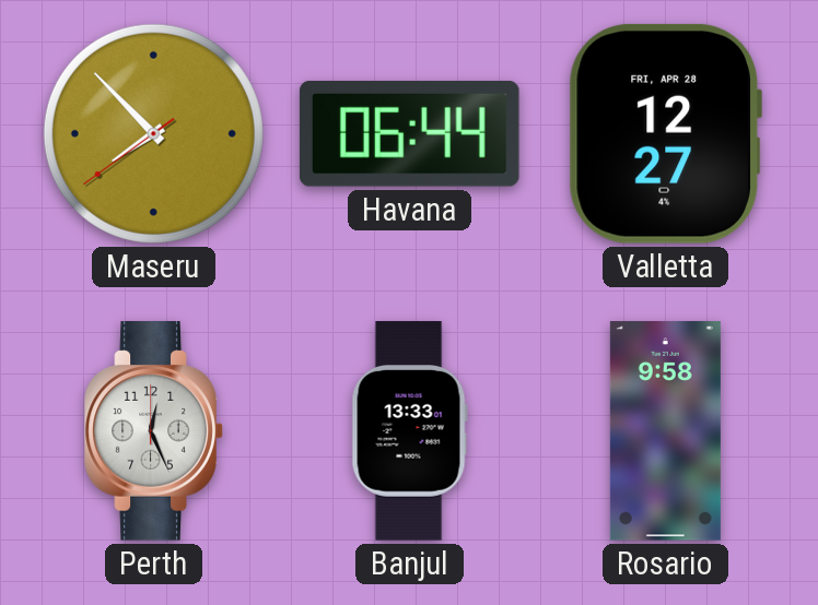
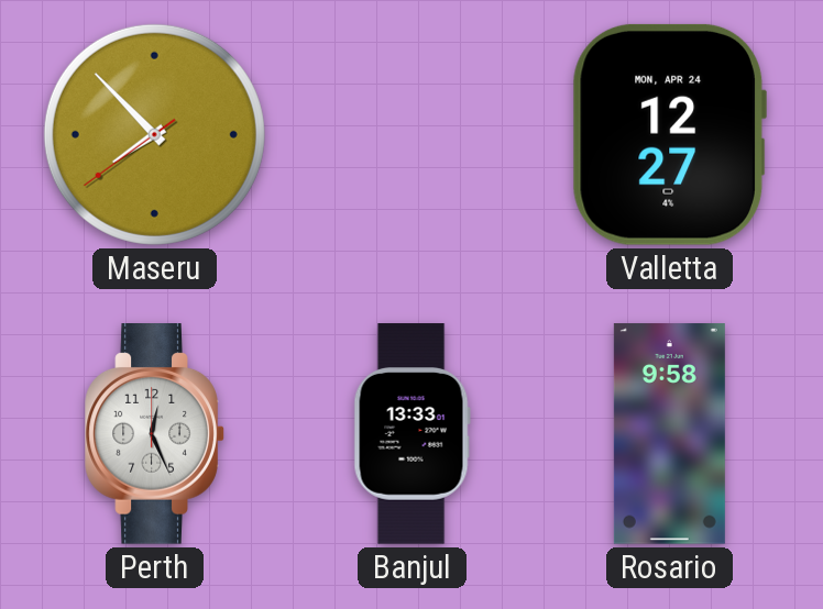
Havana: 06:44 -> none (409, 134)
Valletta date: FRI, APR 28 -> MON, APR 24 (669, 134)
